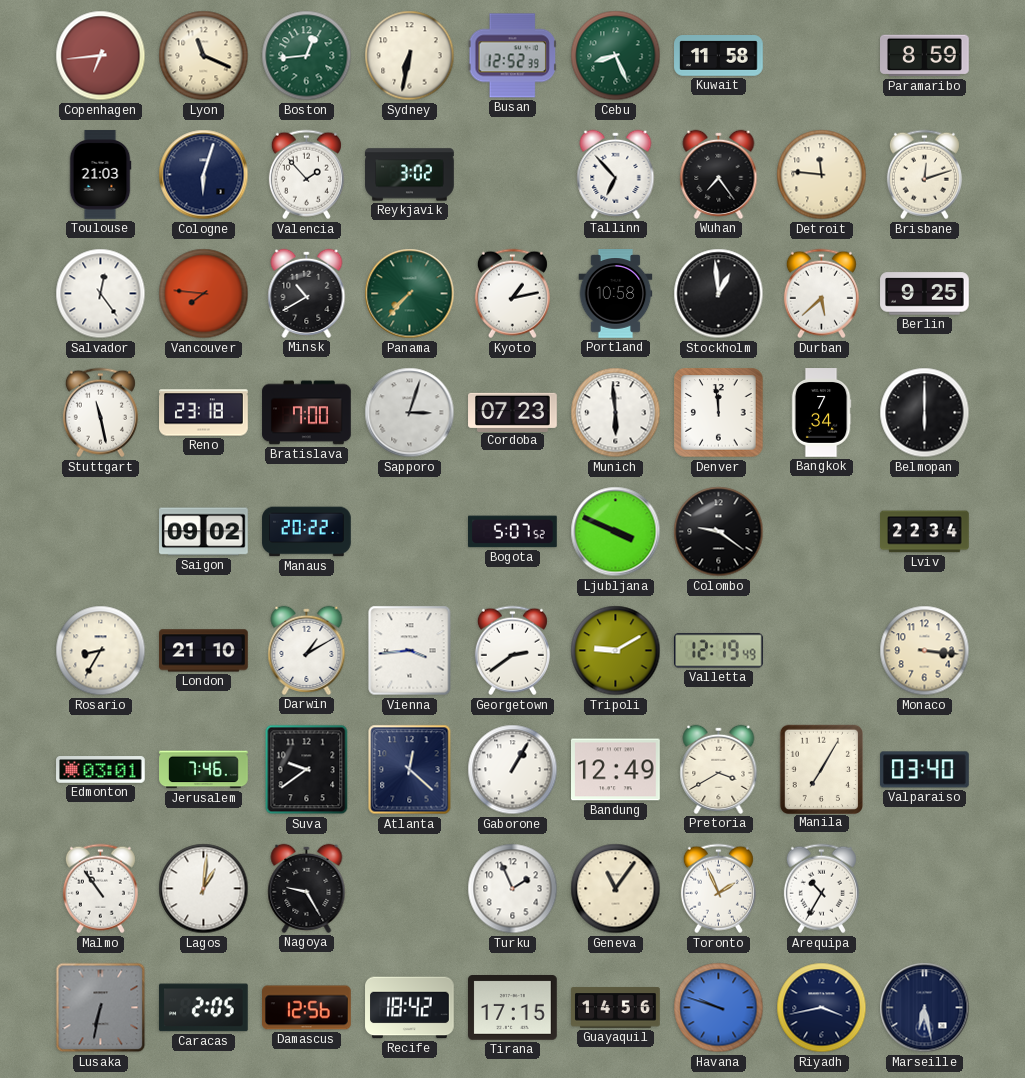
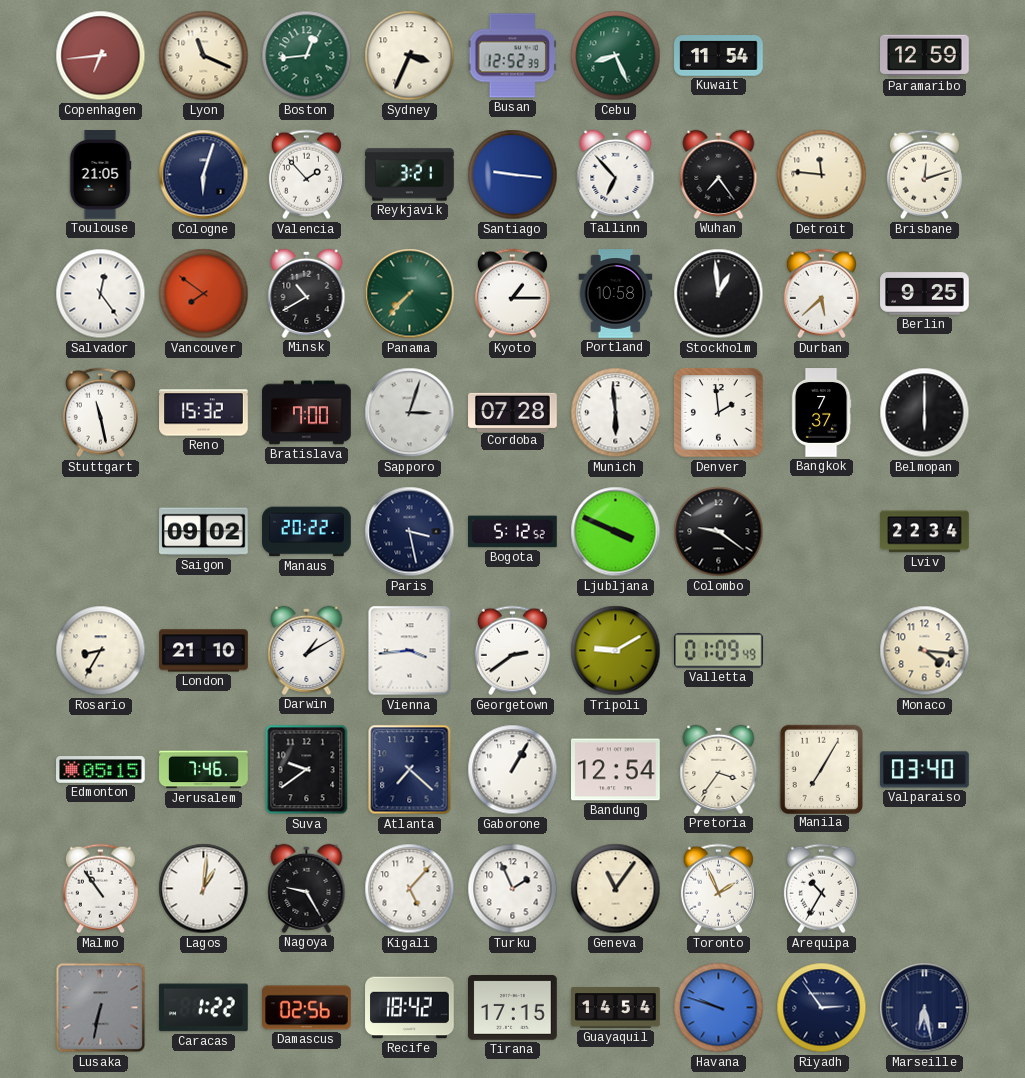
Sydney: 6:32 -> 3:34 (410, 56)
Kuwait: 11:58 -> 11:54 (719, 56)
Paramaribo: 8:59 -> 12:59 (925, 56)
Toulouse: 21:03 -> 21:05 (100, 175)
Reykjavik: 3:02 -> 3:21 (410, 175)
Santiago: none -> 9:16 (513, 175)
Vancouver: 7:46 -> 7:51 (204, 294)
Kyoto: 1:13 -> 1:15 (512, 294)
Reno: 23:18 -> 15:32 (204, 413)
Cordoba: 07:23 -> 07:28 (513, 412)
Denver: 11:59 -> 1:59 (719, 413)
Bangkok: 7:34 -> 7:37 (821, 413)
Paris: none -> 3:28 (410, 532)
Bogota: 5:07 -> 5:12 (513, 532)
Valletta: 12:19 -> 01:09 (719, 651)
Monaco: 3:16 -> 4:16 (925, 651)
Edmonton: 03:01 -> 05:15 (101, 770)
Atlanta: 12:22 -> 7:22 (410, 770)
Bandung: 12:49 -> 12:54 (616, 770)
Pretoria: 3:40 -> 3:36 (719, 769)
Kigali: none -> 5:07 (410, 889)
Caracas: 2:05 -> 1:22 (203, 1008)
Damascus: 12:56 -> 02:56 (307, 1008)
Guayaquil: 14:56 -> 14:54 (616, 1008)
Riyadh: 3:43 -> 2:54 (822, 1008)
